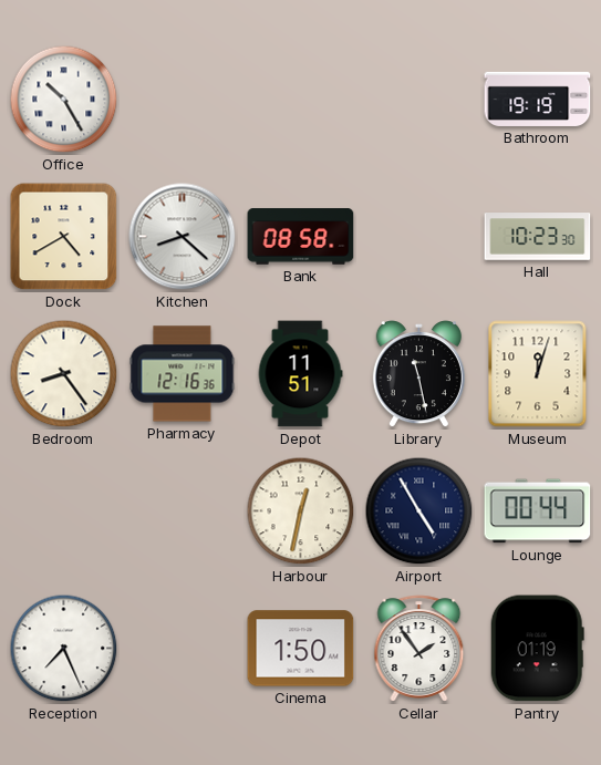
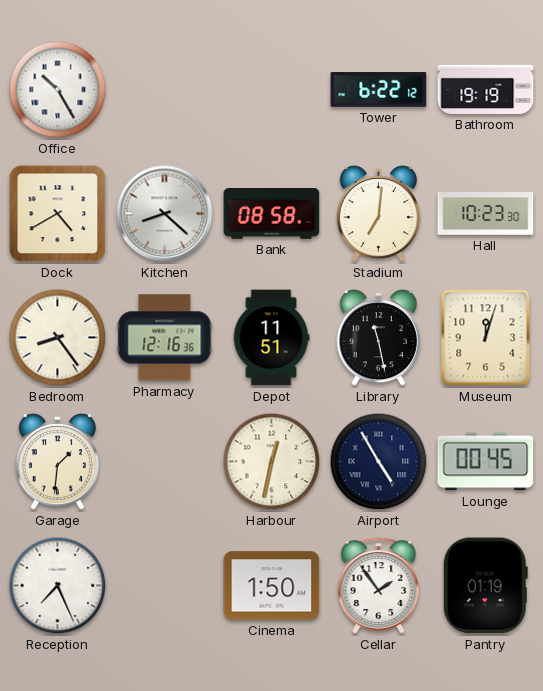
Tower: none -> 6:22 (379, 90)
Stadium: none -> 7:01 (378, 214)
Garage: none -> 1:31 (57, 462)
Lounge: 00:44 -> 00:45 (486, 462)
